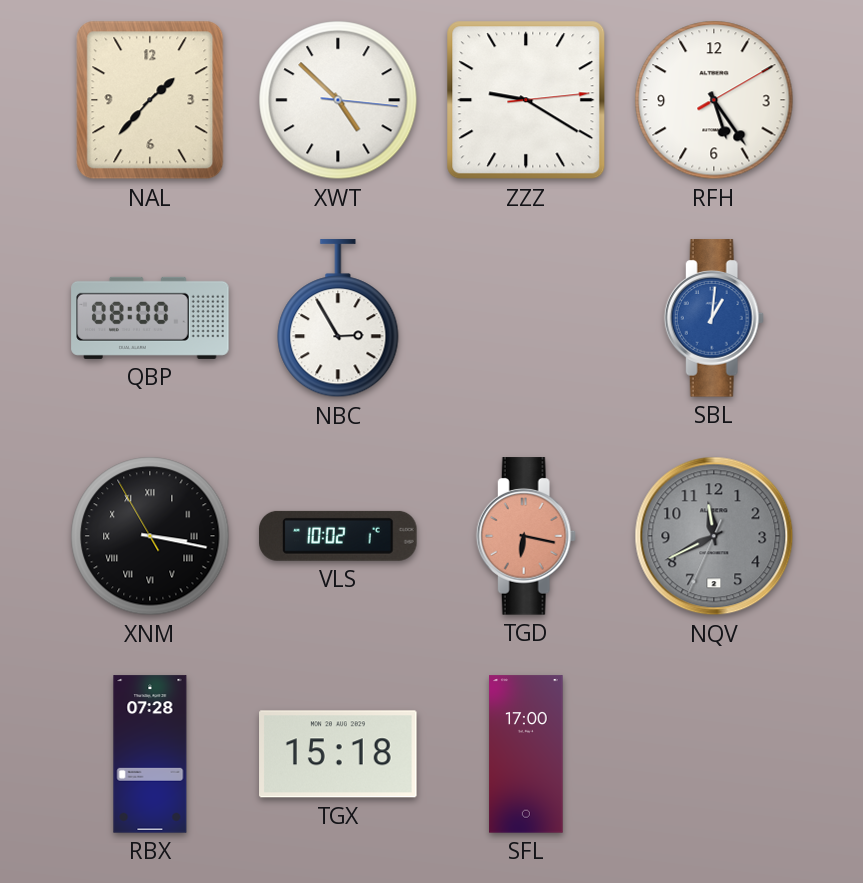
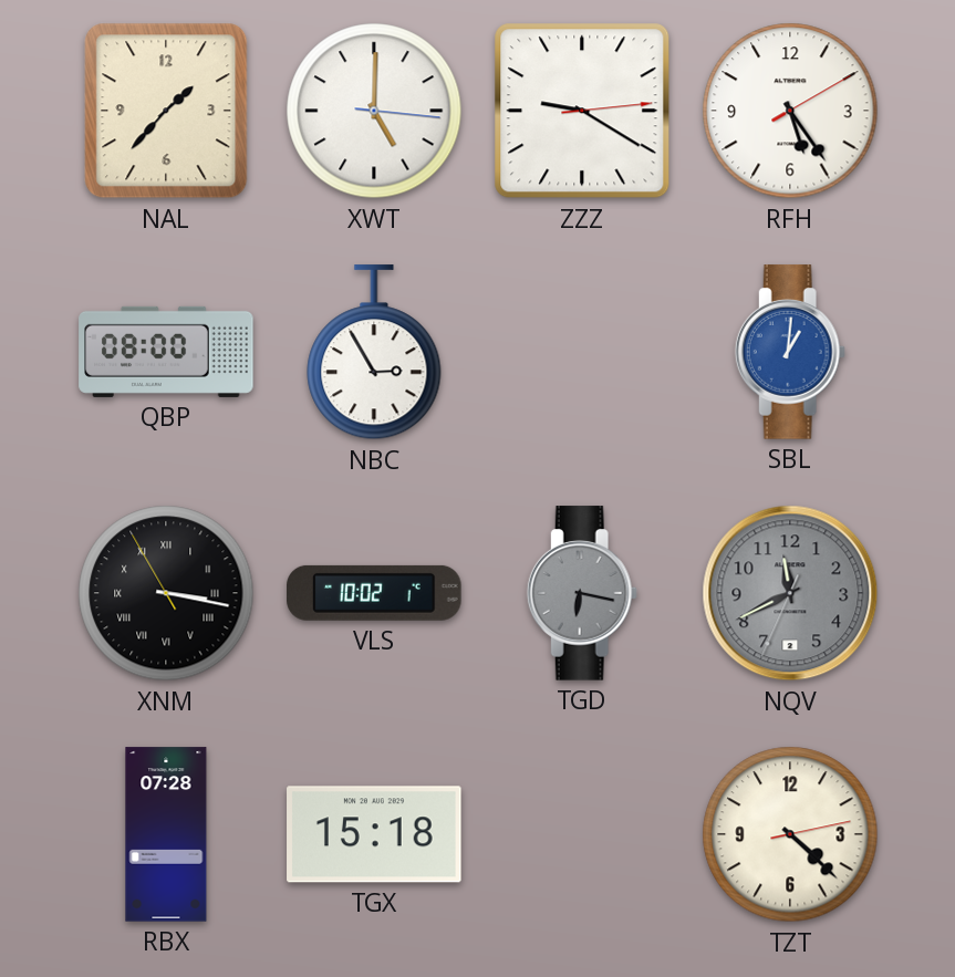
XWT: 4:52 -> 5:00 (374, 111)
TGD dial: salmon -> grey (582, 593)
SFL: 17:00 -> none (526, 754)
TZT: none -> 4:22 (790, 834)
